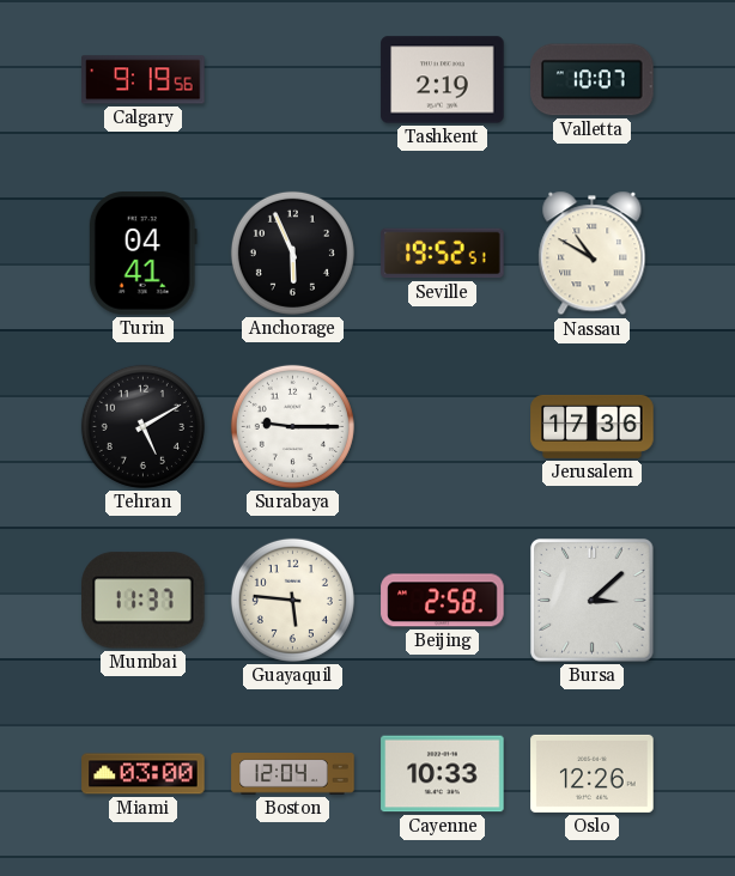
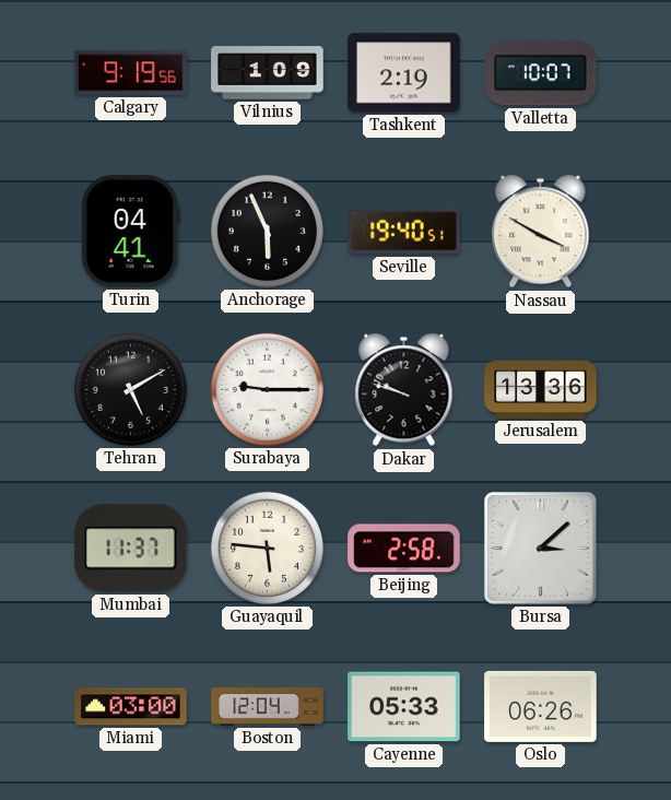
Vilnius: none -> 1:09 (268, 73)
Seville: 19:52 -> 19:40 (404, 232)
Nassau: 10:50 -> 3:50 (541, 232)
Dakar: none -> 9:48 (404, 390)
Jerusalem: 17:36 -> 13:36 (541, 389)
Cayenne: 10:33 -> 05:33 (404, 707)
Oslo: 12:26 -> 06:26 (541, 706)
